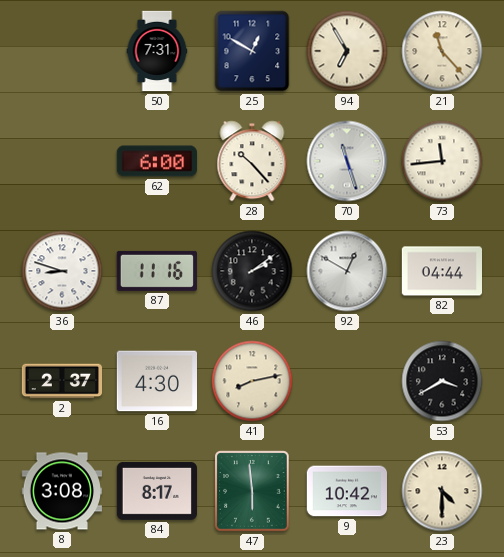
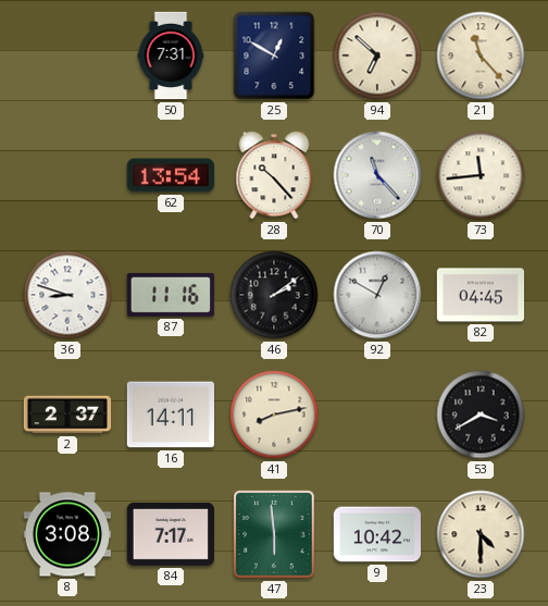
94: 6:55 -> 6:52 (377, 55)
62: 6:00 -> 13:54 (170, 175)
70: 11:27 -> 11:23 (377, 175)
82: 04:44 -> 04:45 (479, 295)
16: 4:30 -> 14:11 (170, 415)
84: 8:17 -> 7:17 (170, 534)
